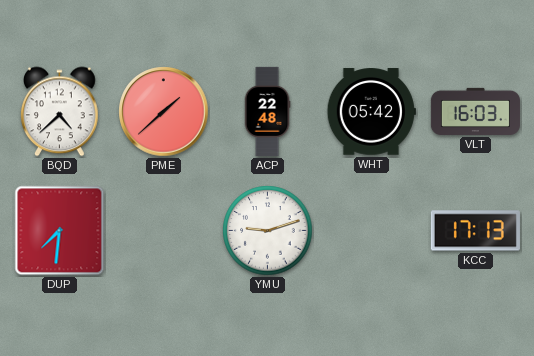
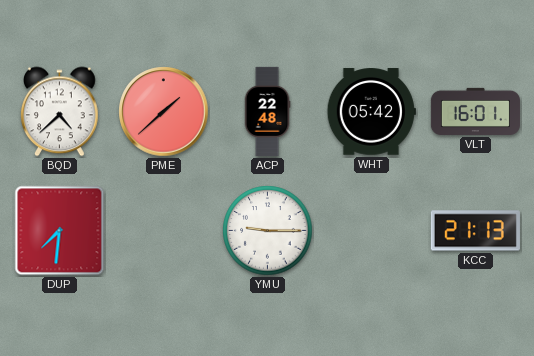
VLT: 16:03 -> 16:01 (475, 111)
YMU: 9:12 -> 9:15 (268, 231)
KCC: 17:13 -> 21:13 (475, 231)
